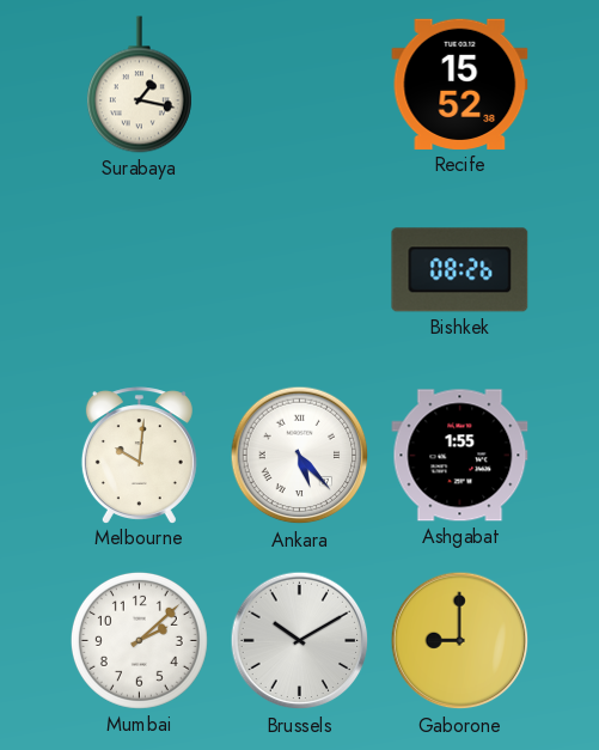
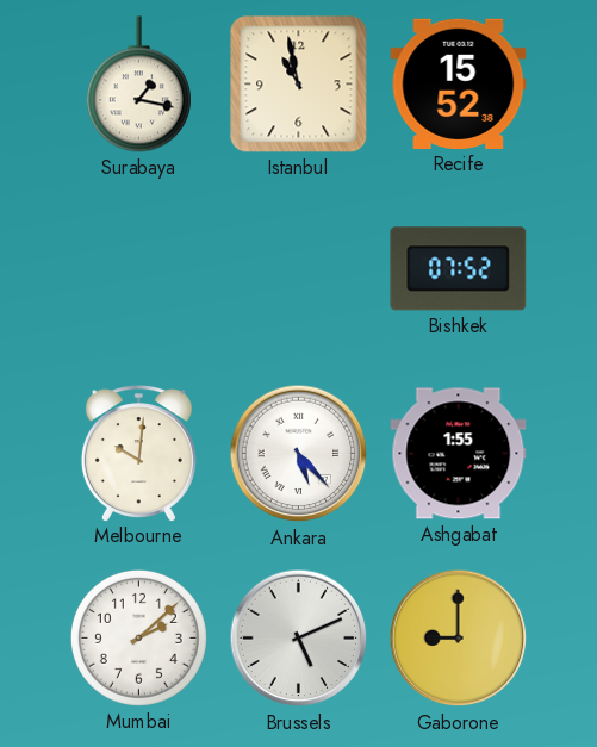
Istanbul: none -> 10:58 (299, 85)
Bishkek: 08:26 -> 07:52 (459, 269)
Brussels: 10:10 -> 5:11 (299, 639)
